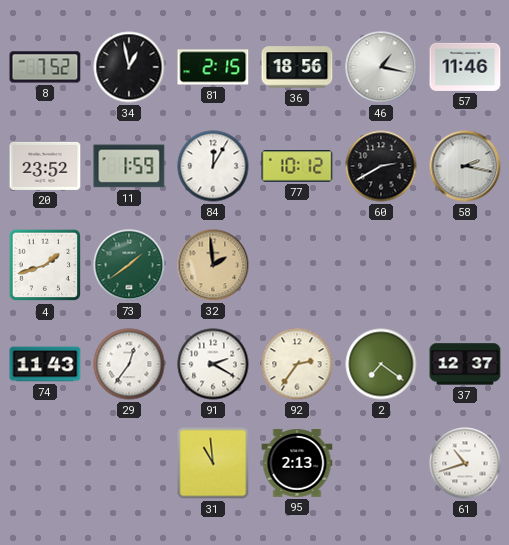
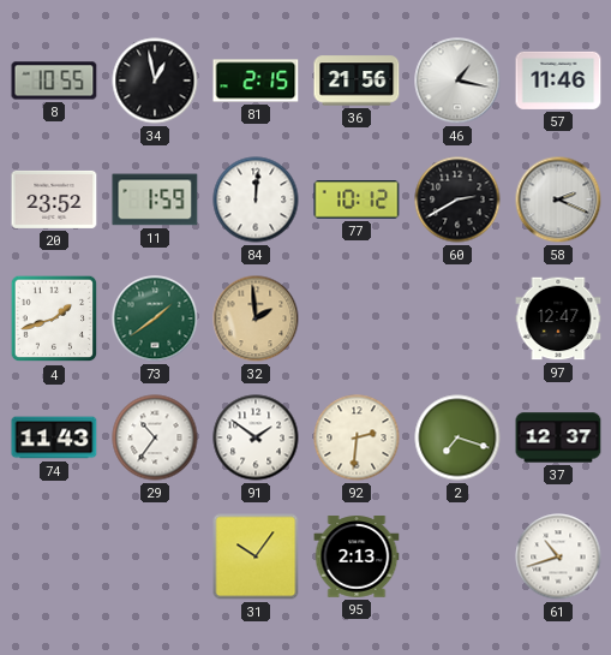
8: 7:52 -> 10:55 (54, 81)
36: 18:56 -> 21:56 (357, 81)
84: 12:05 -> 12:01 (256, 200)
58: 2:17 -> 2:19 (558, 200)
97: none -> 12:47 (558, 318)
29: 12:36 -> 10:36 (155, 437)
91: 2:20 -> 1:51 (256, 437)
92: 2:36 -> 2:31 (357, 437)
2: 7:21 -> 7:18 (457, 437)
31: 10:59 -> 10:06 (256, 556)
